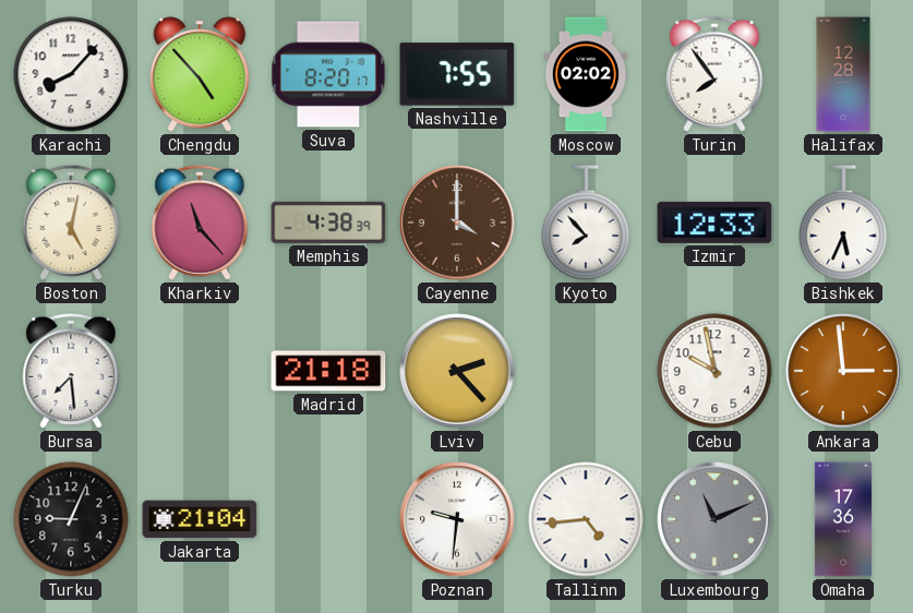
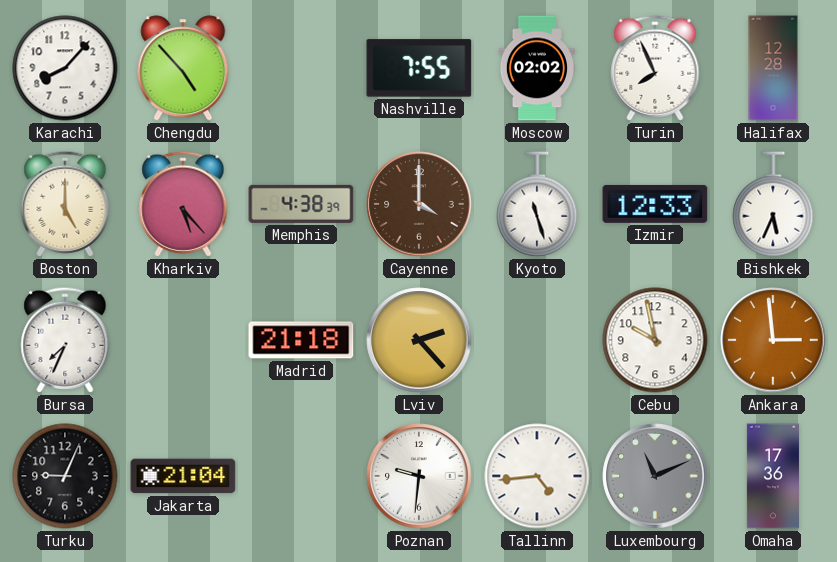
Suva: 8:20 -> none (328, 74)
Turin: 7:54 -> 7:56 (655, 68)
Boston: 5:02 -> 5:00 (65, 204)
Kharkiv: 11:23 -> 5:23 (183, 204)
Kyoto: 7:53 -> 11:27 (537, 204)
Bursa: 7:29 -> 7:34 (65, 340)
